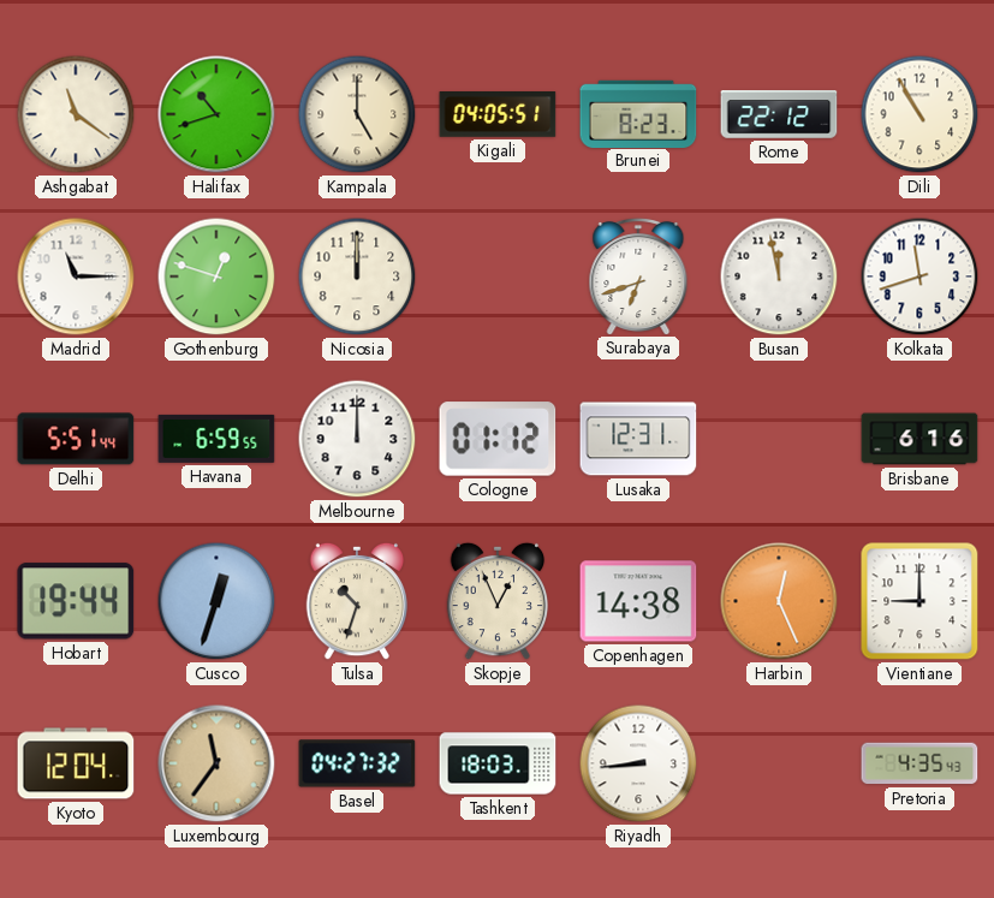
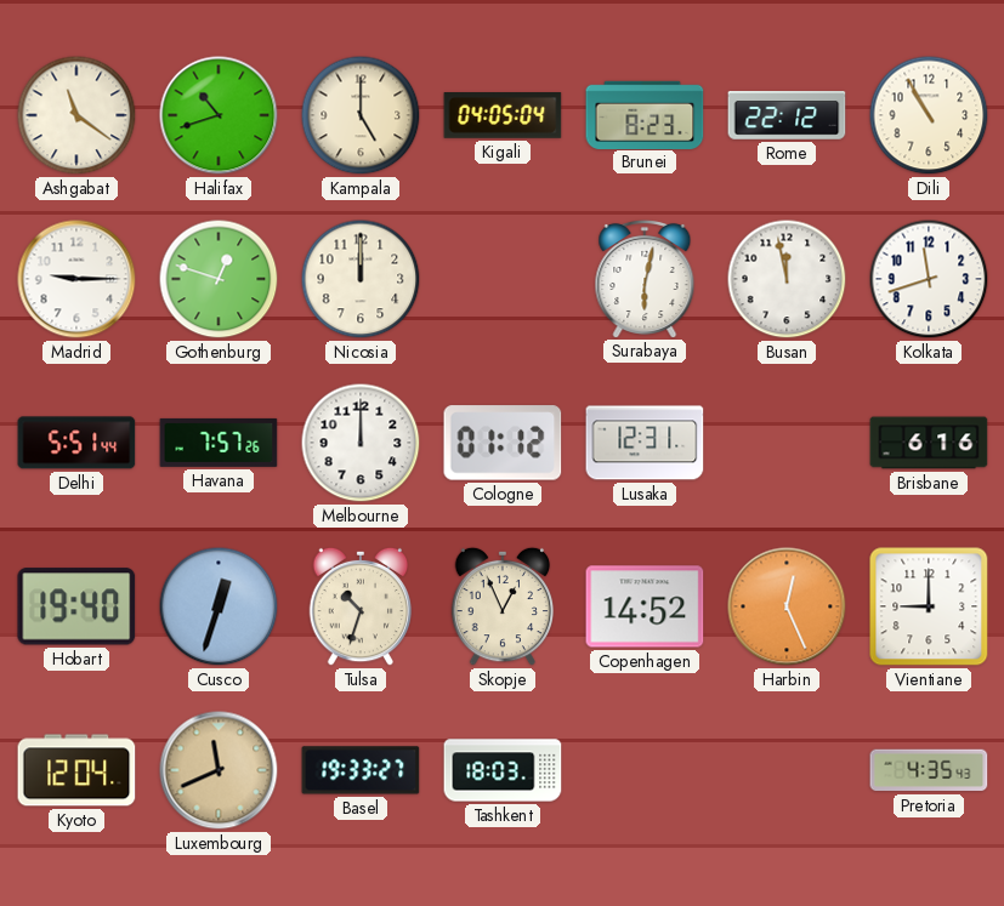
Kigali: 04:05:51 -> 04:05:04 (503, 116)
Madrid: 11:15 -> 9:15 (76, 279)
Surabaya: 6:42 -> 6:02 (645, 278)
Havana: 6:59 -> 7:57 (219, 443)
Hobart: 19:44 -> 19:40 (76, 606)
Copenhagen: 14:38 -> 14:52 (645, 606)
Luxembourg: 11:36 -> 11:41 (219, 770)
Basel: 04:27 -> 19:33 (361, 770)
Riyadh: 8:44 -> none (638, 763)
